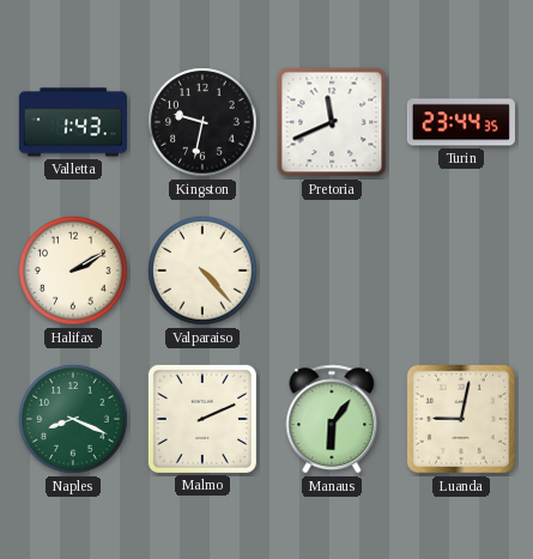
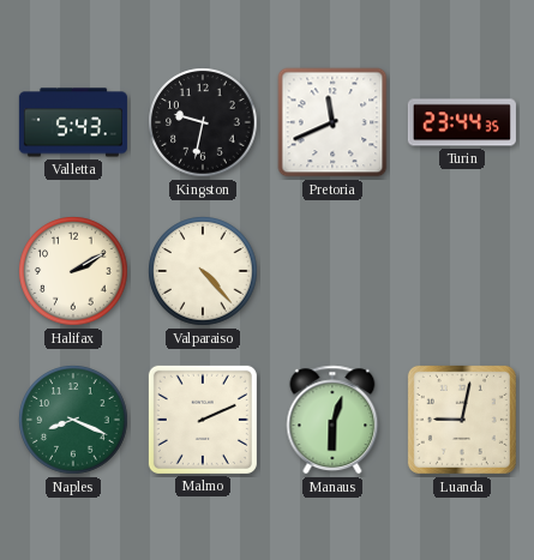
Valletta: 1:43 -> 5:43 (73, 122)
Manaus: 6:06 -> 6:03 (332, 420)
